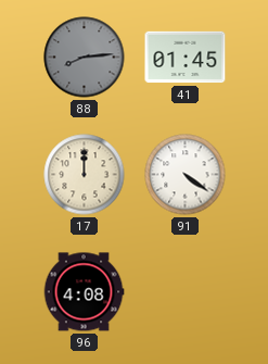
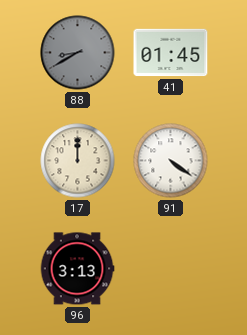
88: 8:14 -> 8:40 (78, 53)
96: 4:08 -> 3:13 (77, 269)
